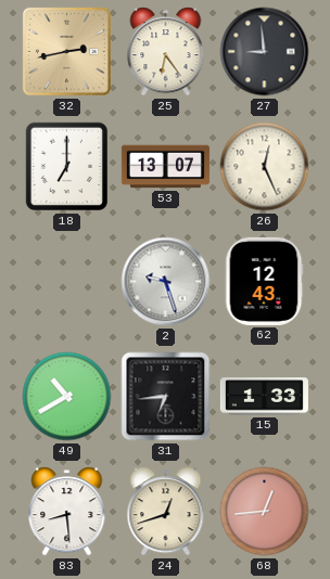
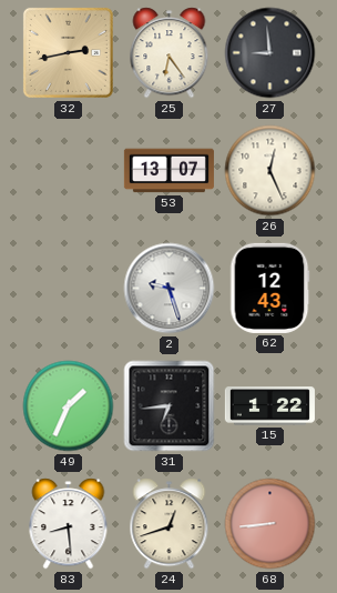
18: 7:00 -> none (67, 167)
49: 10:40 -> 1:34 (69, 406)
15: 1:33 -> 1:22 (269, 406)
68: 12:44 -> 8:44 (270, 524)
